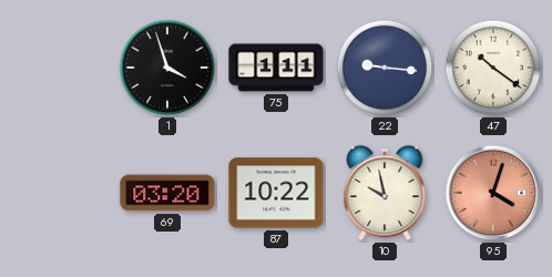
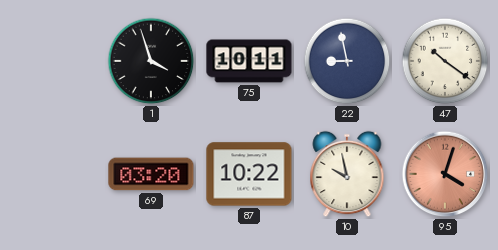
75: 1:11 -> 10:11 (249, 61)
22: 9:16 -> 8:58 (347, 61)
